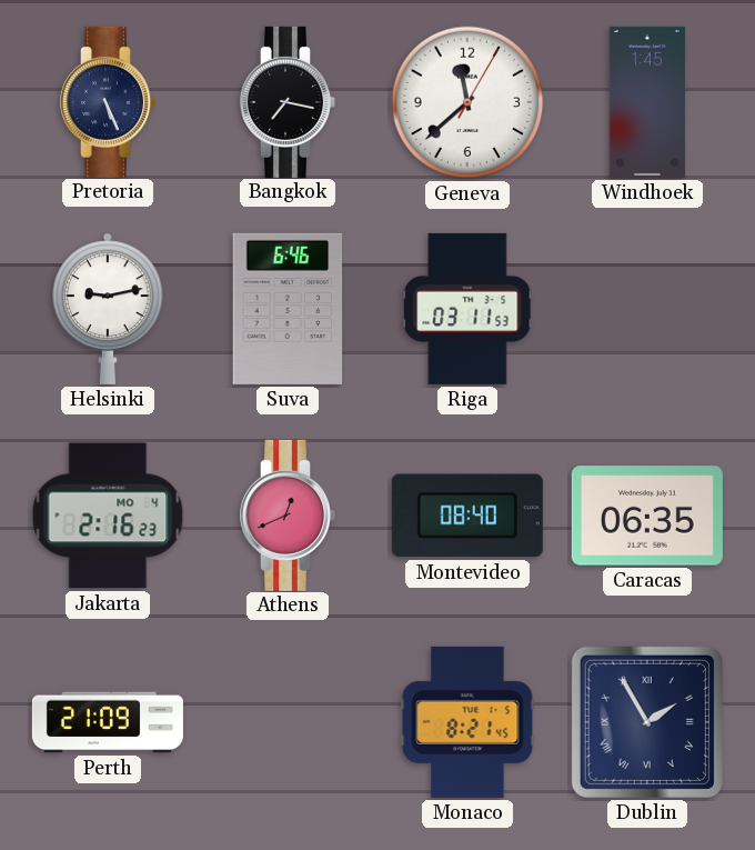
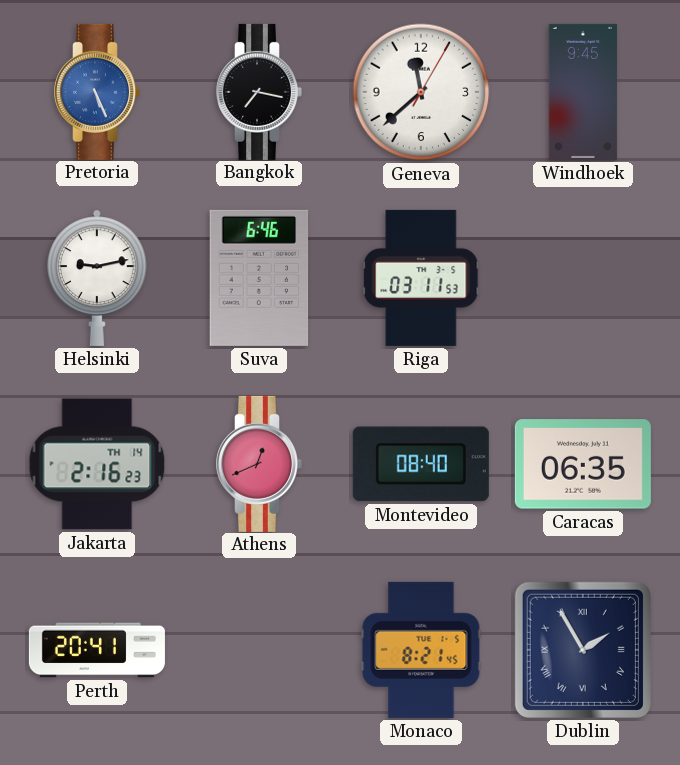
Pretoria dial: navy -> blue (97, 92)
Windhoek: 1:45 -> 9:45 (583, 92)
Jakarta date: MO 4 -> TH 14 (97, 464)
Perth: 21:09 -> 20:41 (97, 650)
